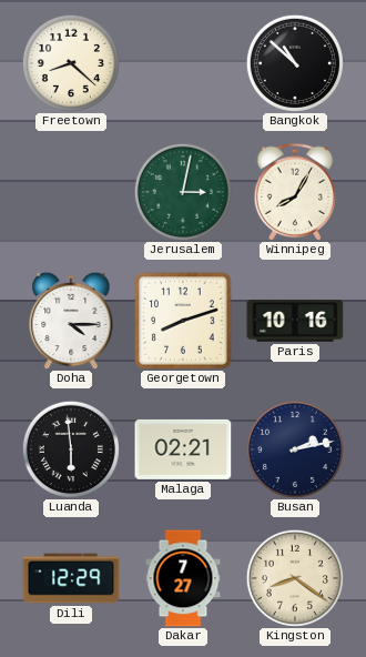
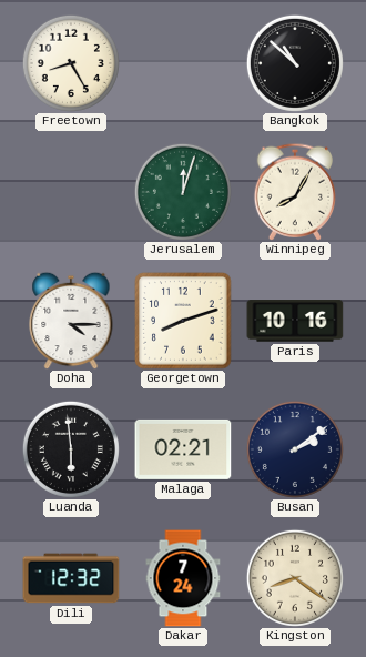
Freetown: 8:22 -> 8:25 (71, 63)
Jerusalem: 3:02 -> 12:03 (183, 192)
Busan: 2:13 -> 2:09 (295, 449)
Dili: 12:29 -> 12:32 (71, 578)
Dakar: 7:27 -> 7:24 (183, 578)
